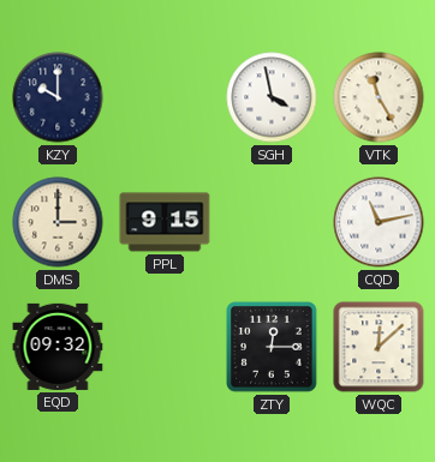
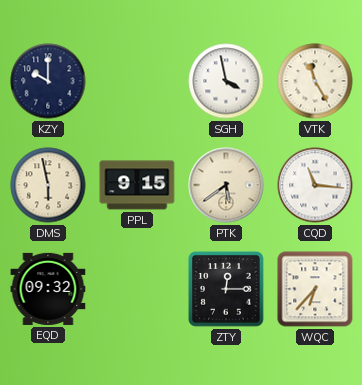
DMS: 3:00 -> 5:58 (48, 185)
PTK: none -> 5:39 (226, 185)
CQD: 11:13 -> 11:16 (315, 185)
WQC: 12:08 -> 6:37 (315, 289)
